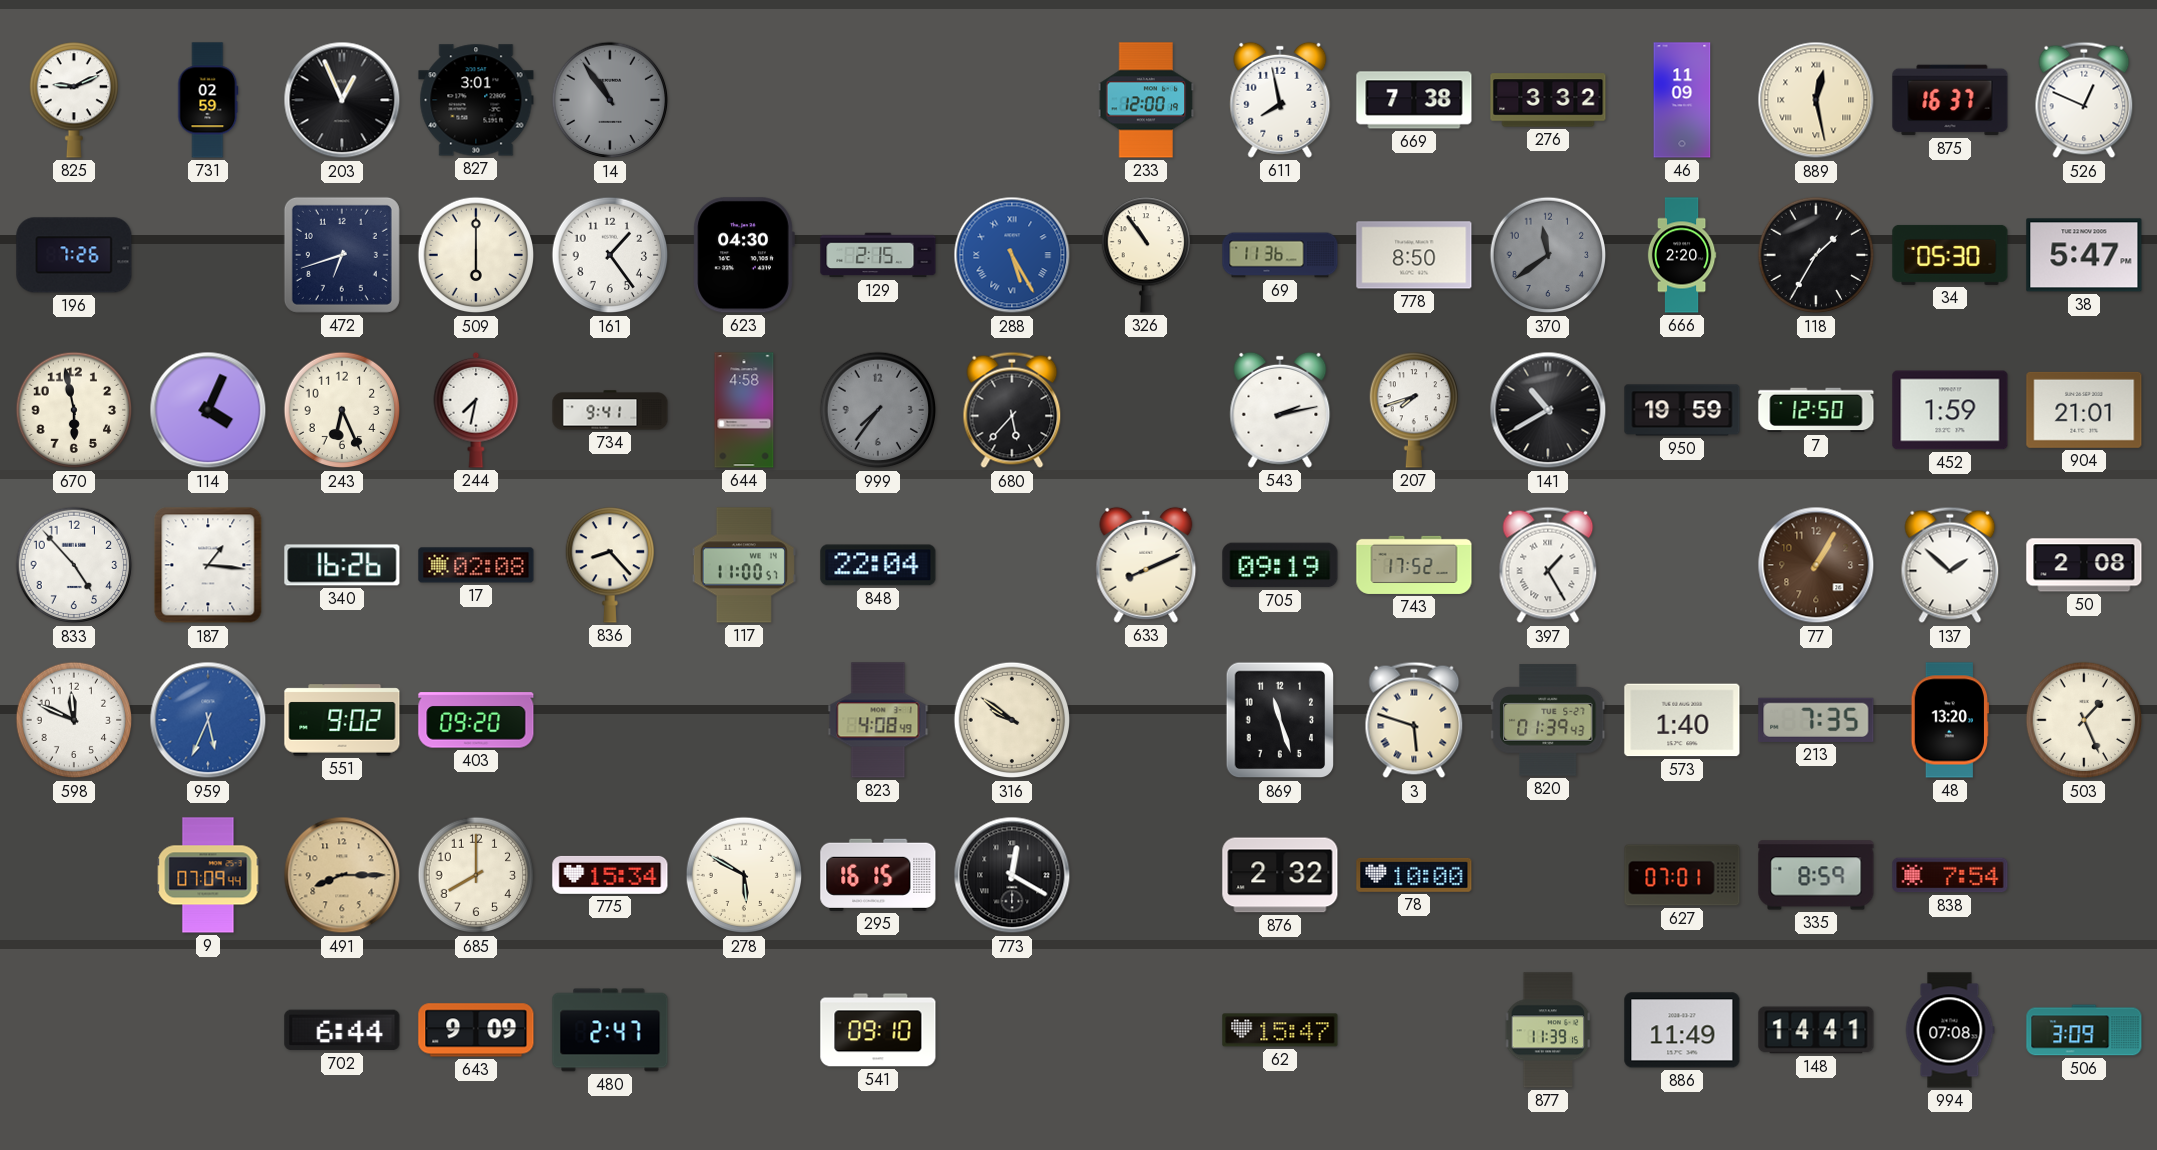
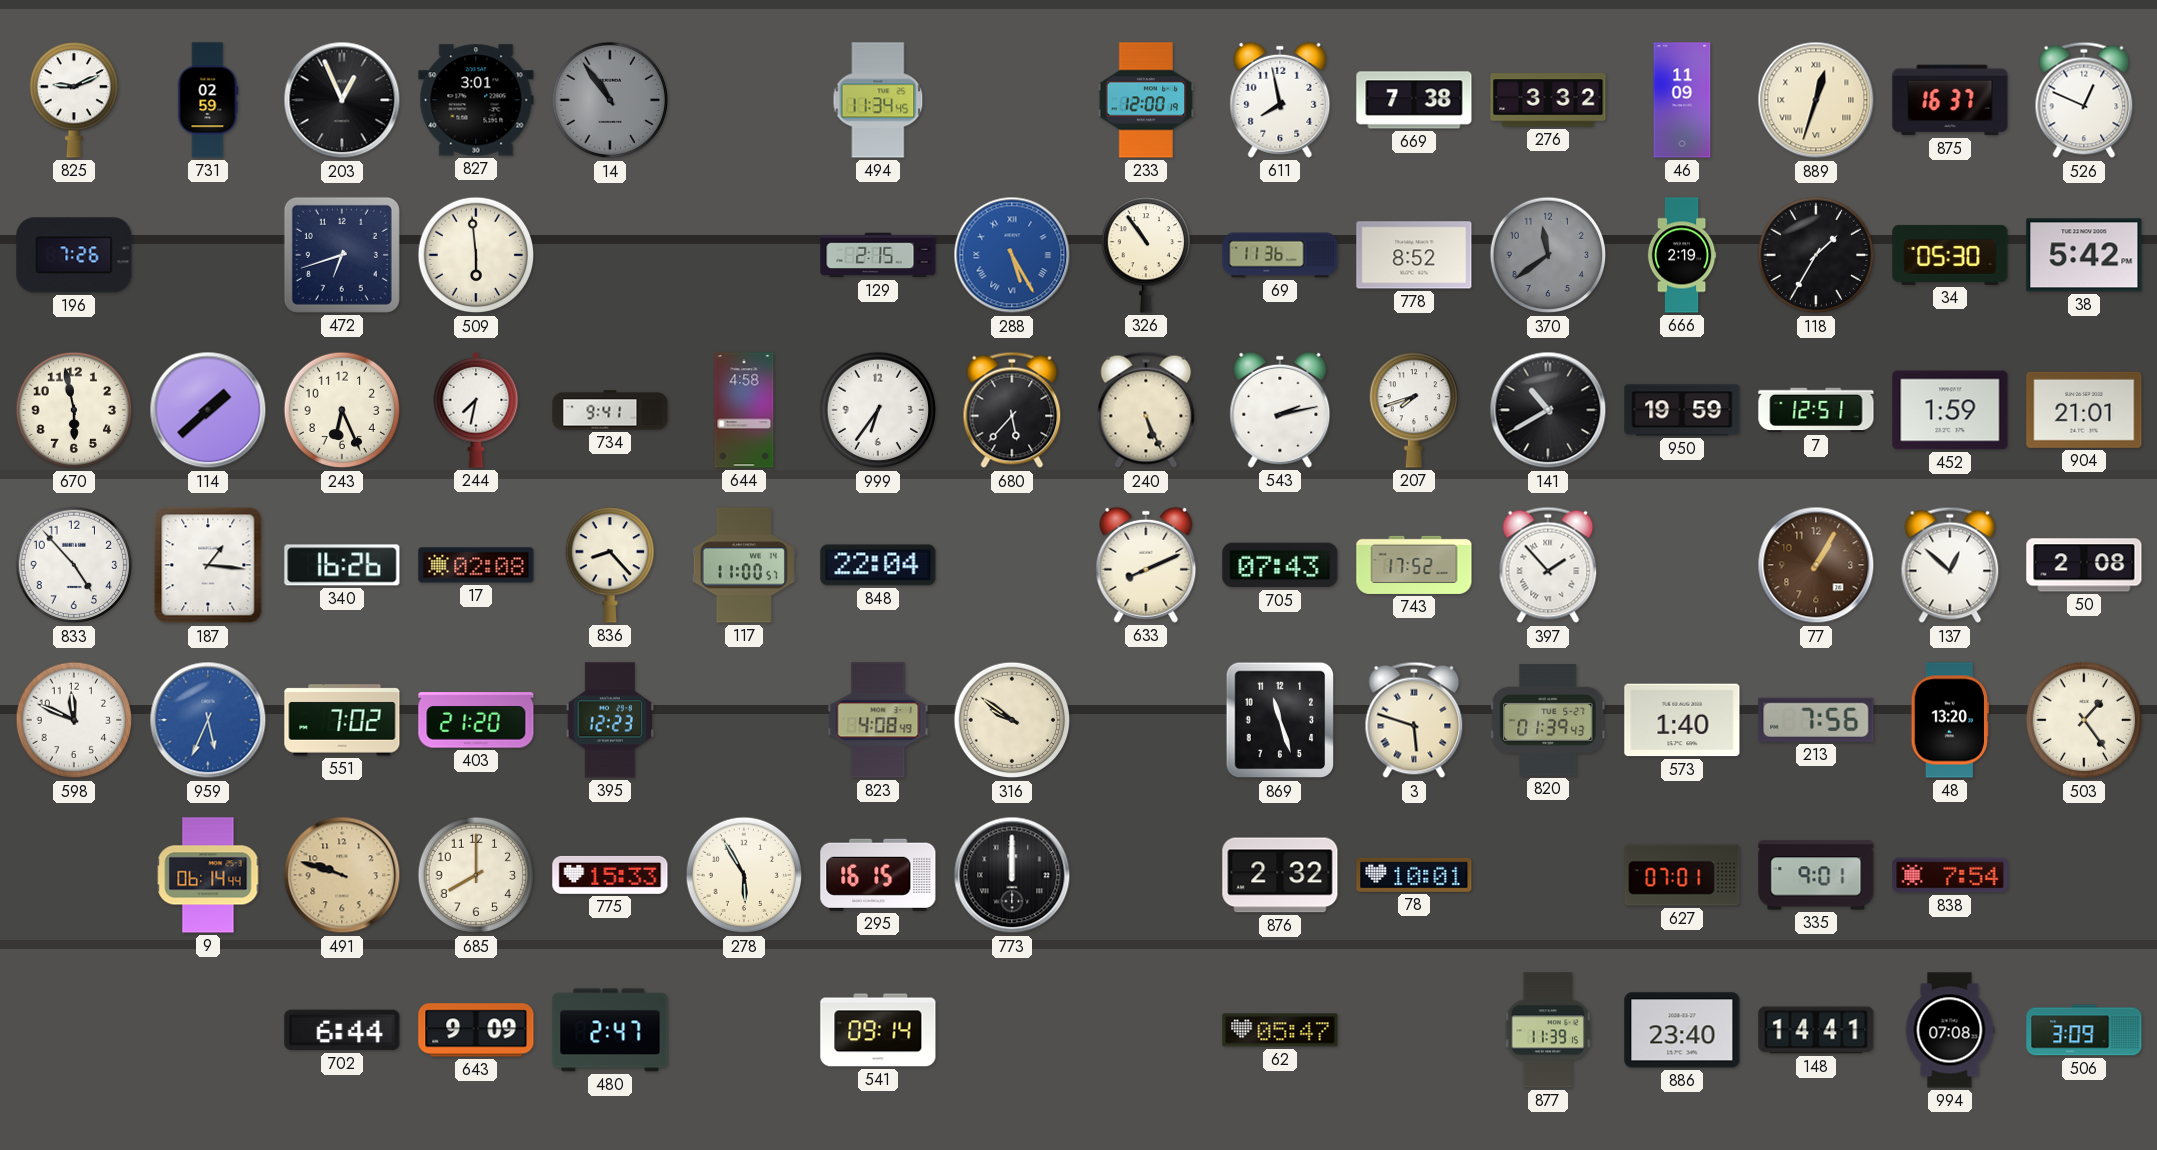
494: none -> 11:34 (878, 100)
889: 12:28 -> 12:33 (1816, 100)
509: 6:00 -> 5:59 (476, 255)
161: 1:24 -> none (610, 255)
623: 04:30 -> none (744, 255)
778: 8:50 -> 8:52 (1414, 255)
666: 2:20 -> 2:19 (1682, 255)
38: 5:47 -> 5:42 (2084, 255)
114: 4:04 -> 1:38 (208, 410)
999: 7:36 -> 6:36 (878, 410)
999 dial: grey -> white (878, 410)
240: none -> 5:26 (1146, 410)
7: 12:50 -> 12:51 (1816, 410)
705: 09:19 -> 07:43 (1280, 565)
397: 1:25 -> 1:53 (1548, 565)
137: 1:52 -> 12:52 (1950, 565)
551: 9:02 -> 7:02 (342, 720)
403: 09:20 -> 21:20 (476, 720)
395: none -> 12:23 (609, 720)
213: 7:35 -> 7:56 (1816, 720)
503: 1:26 -> 1:24 (2084, 720)
9: 07:09 -> 06:14 (208, 875)
491: 8:15 -> 9:48 (342, 875)
775: 15:34 -> 15:33 (610, 875)
278: 5:50 -> 5:55 (744, 875)
773: 12:20 -> 12:00 (1012, 875)
78: 10:00 -> 10:01 (1414, 875)
335: 8:59 -> 9:01 (1816, 875)
541: 09:10 -> 09:14 (878, 1030)
62: 15:47 -> 05:47 (1280, 1030)
886: 11:49 -> 23:40 (1682, 1030)
